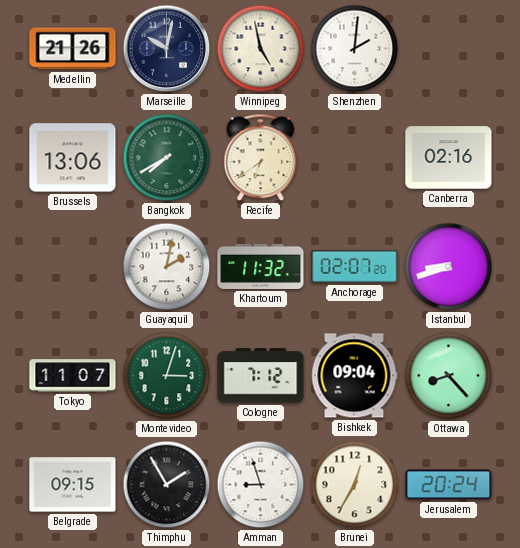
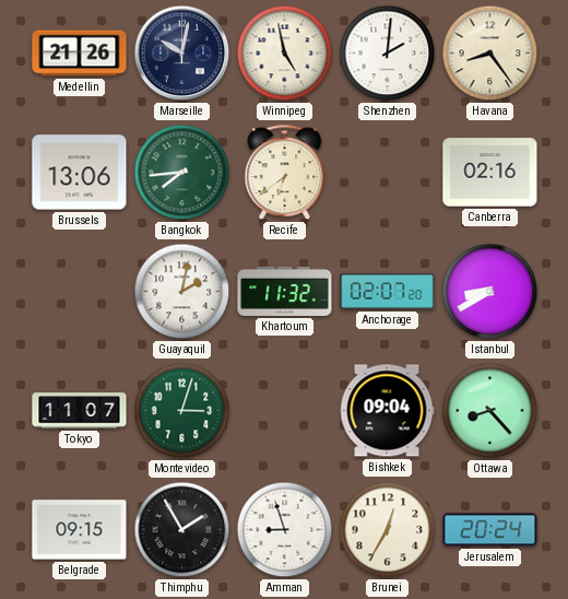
Havana: none -> 8:24 (490, 54)
Bangkok: 7:40 -> 7:44 (182, 173)
Istanbul: 8:42 -> 8:40 (490, 292)
Cologne: 7:12 -> none (261, 376)
